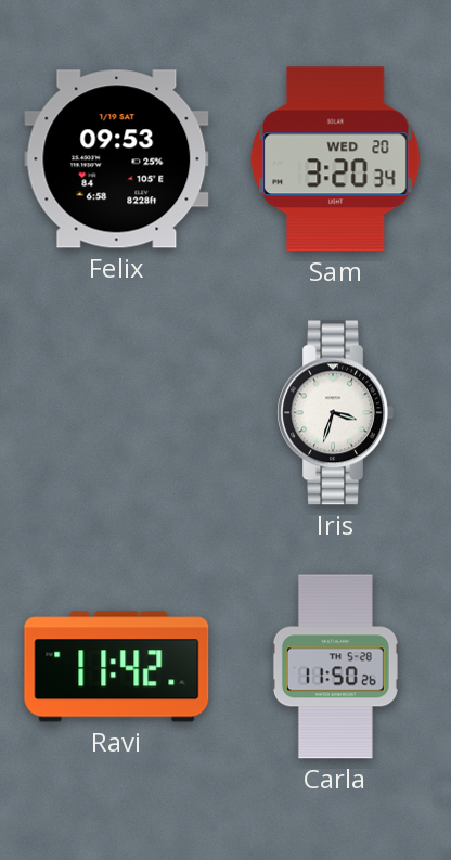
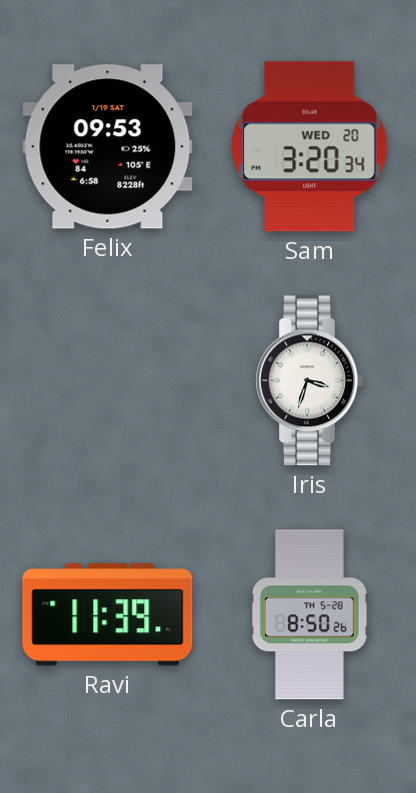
Ravi: 11:42 -> 11:39 (108, 615)
Carla: 11:50 -> 8:50 (309, 615)
